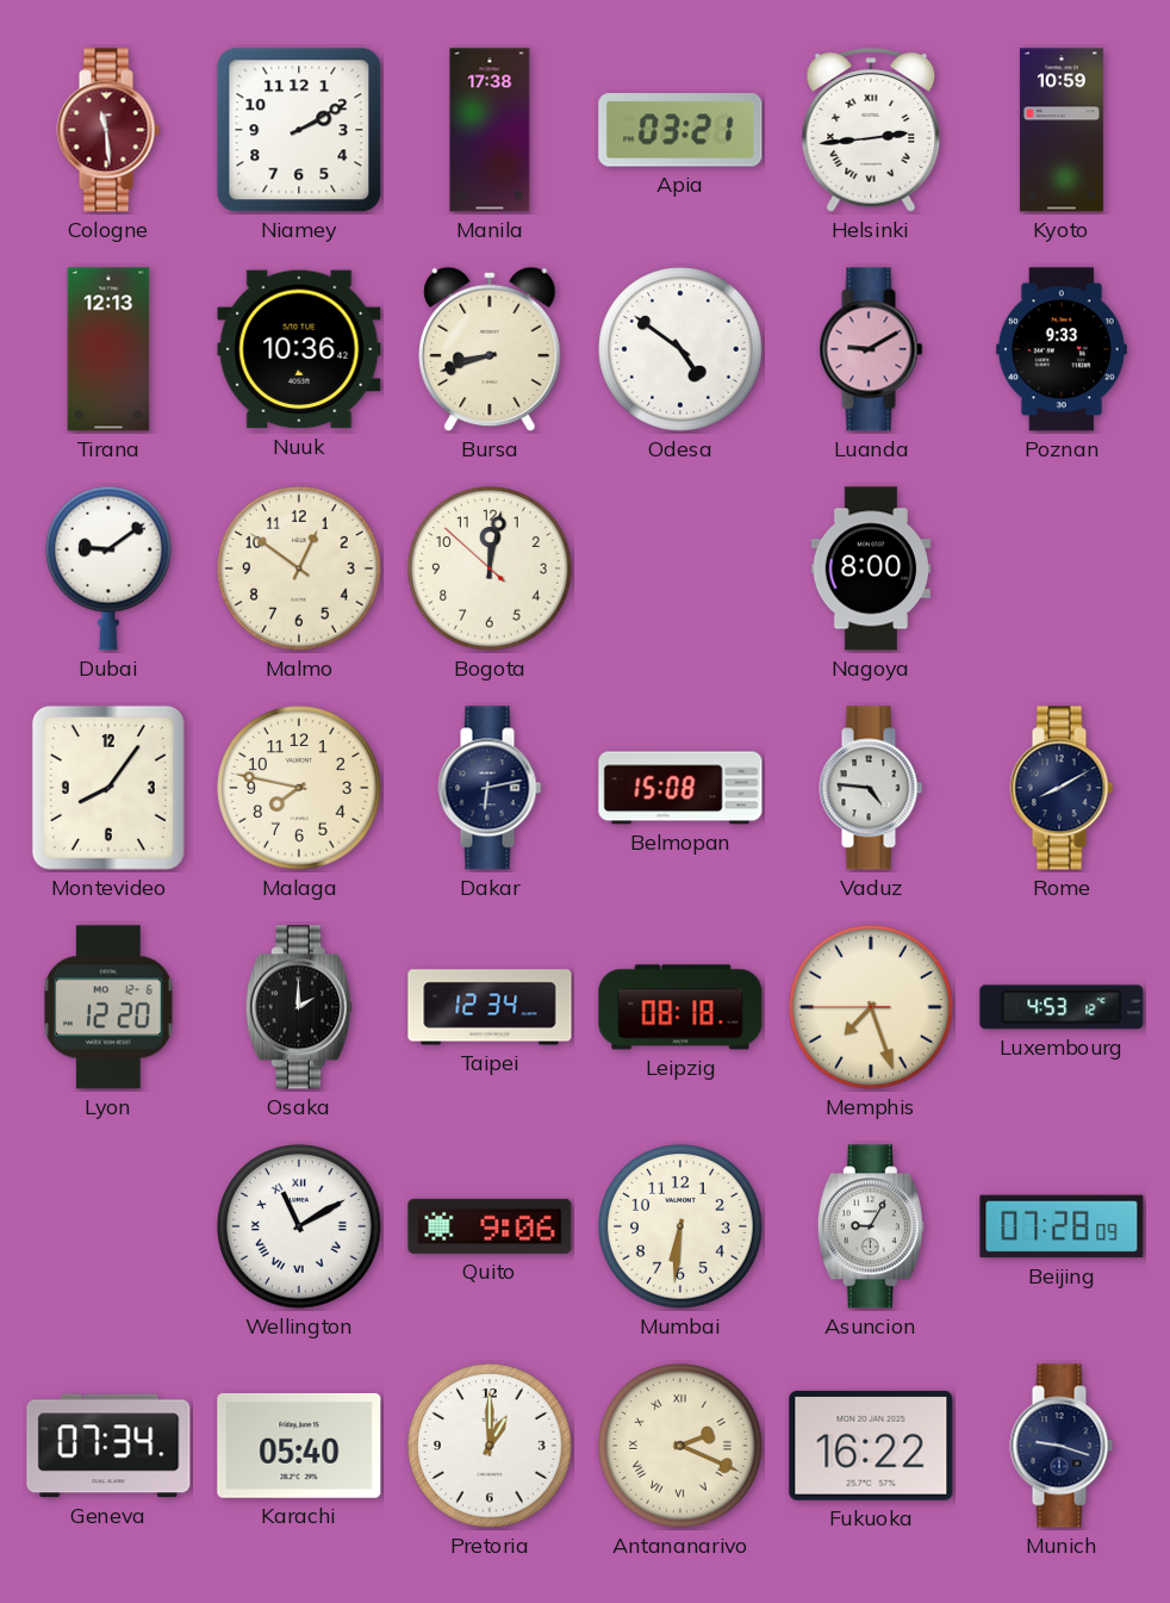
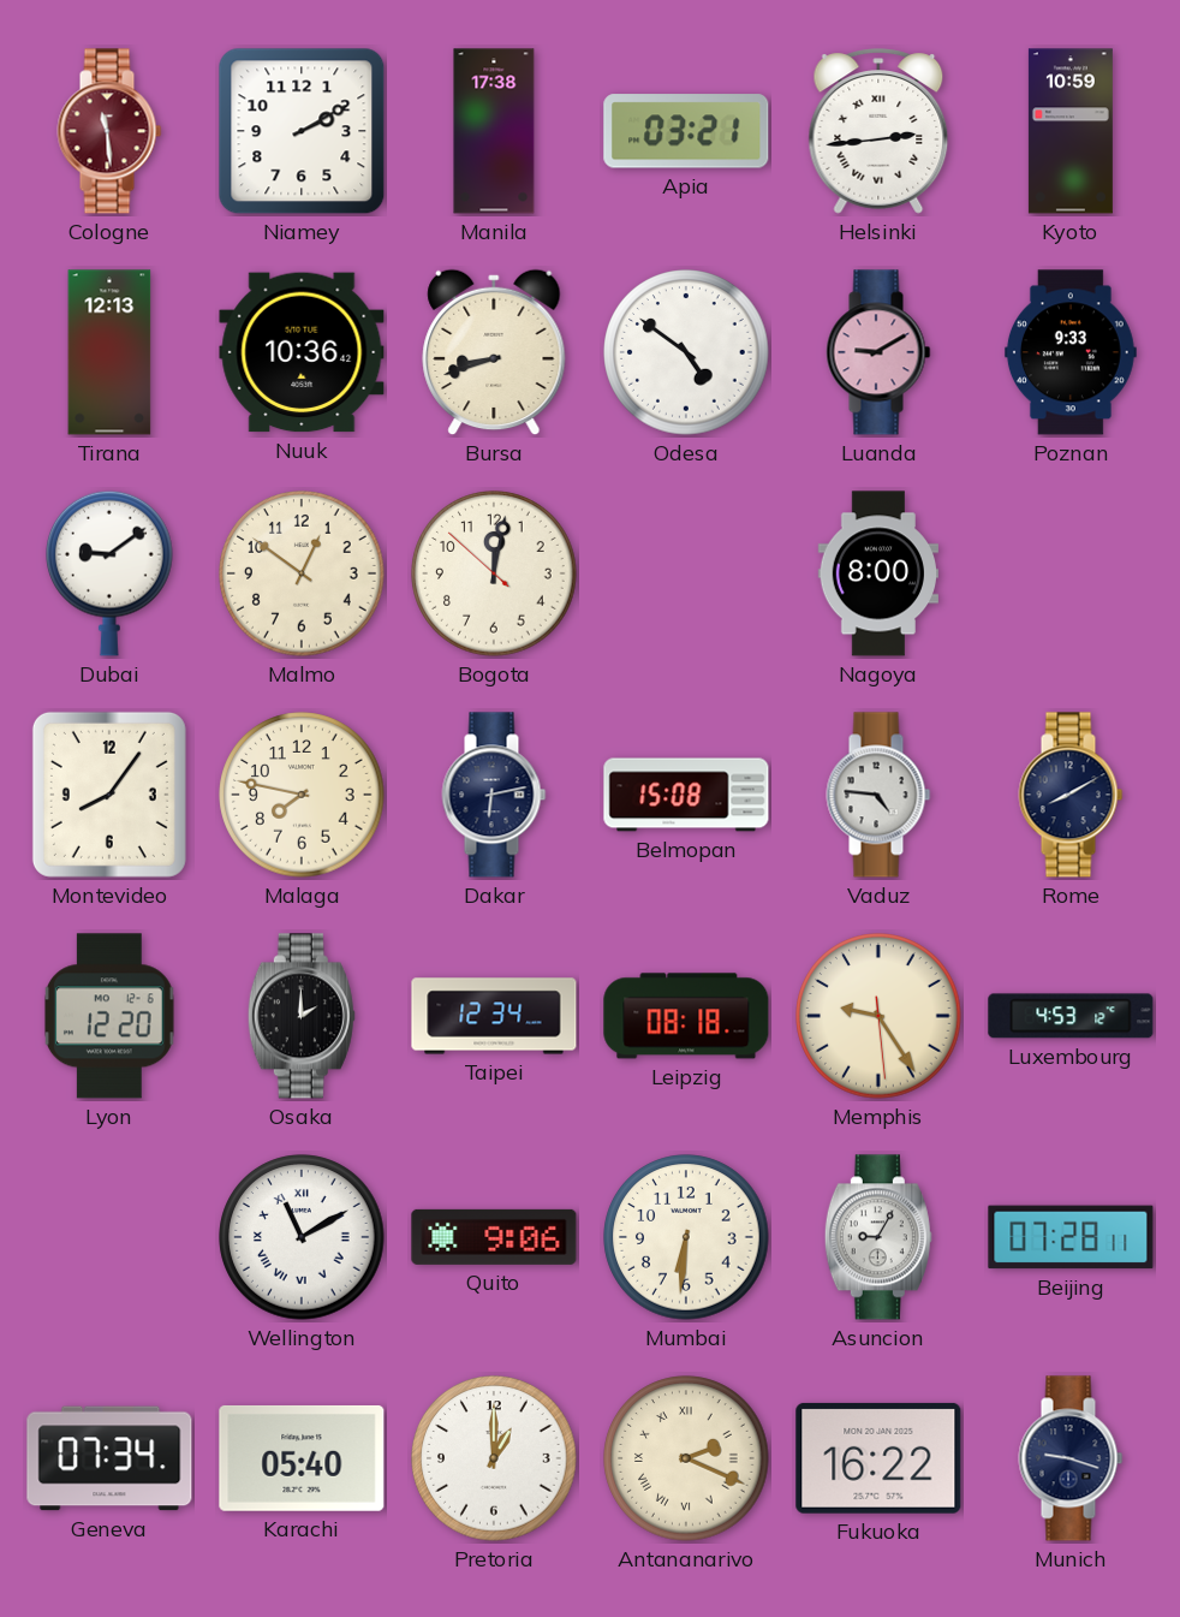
Memphis: 7:26 -> 9:24 (878, 1016)
Beijing: 07:28:09 -> 07:28:11 (1071, 1237)
